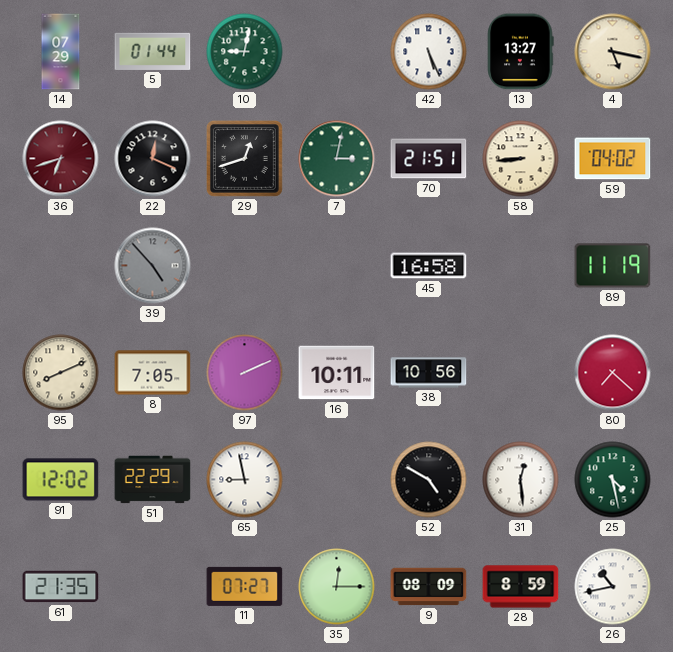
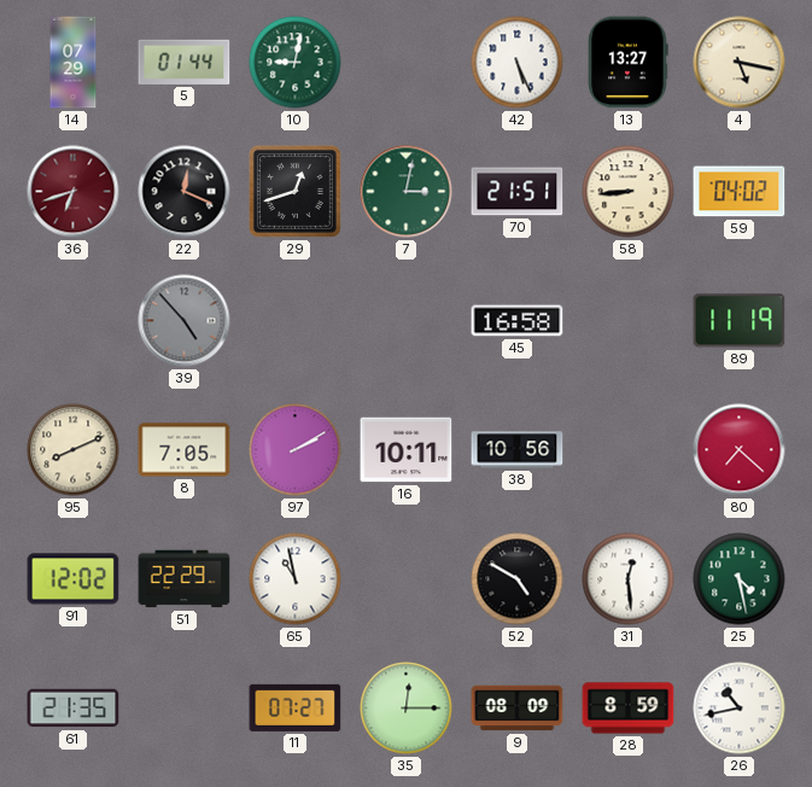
97: 2:11 -> 2:10 (296, 450)
65: 8:58 -> 10:58 (296, 579)
